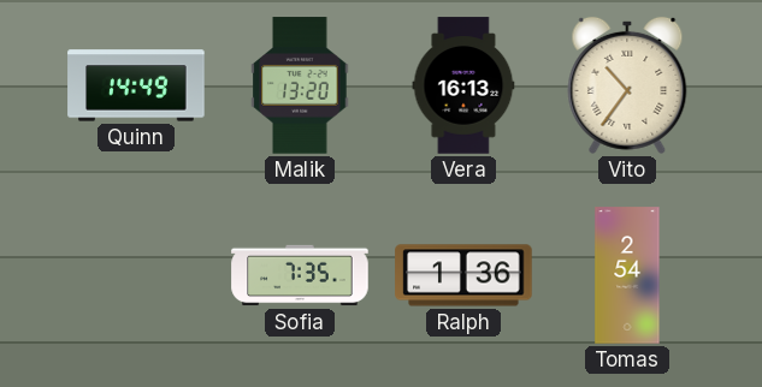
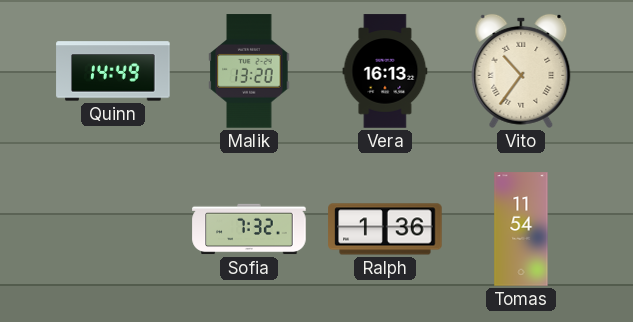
Sofia: 7:35 -> 7:32 (249, 229)
Tomas: 2:54 -> 11:54 (521, 229)
